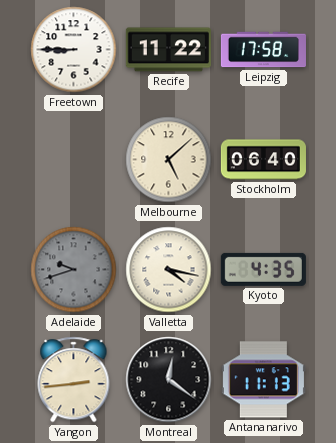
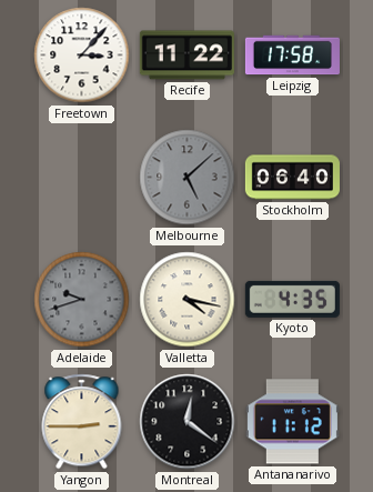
Freetown: 8:45 -> 3:07 (82, 56)
Melbourne dial: cream -> grey (188, 178)
Yangon: 2:44 -> 2:45 (82, 422)
Antananarivo: 11:13 -> 11:12 (292, 422)
